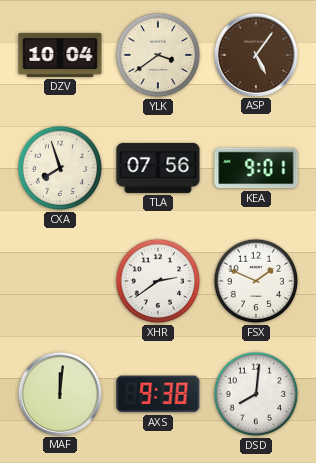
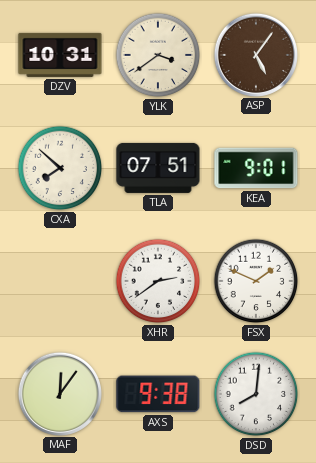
DZV: 10:04 -> 10:31 (60, 55)
CXA: 7:57 -> 7:52 (60, 168)
TLA: 07:56 -> 07:51 (158, 168)
MAF: 12:01 -> 12:06 (59, 393)
